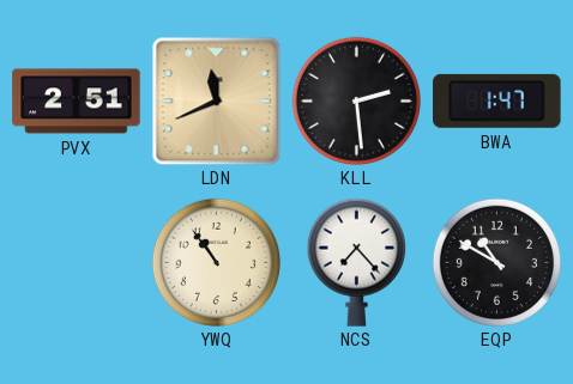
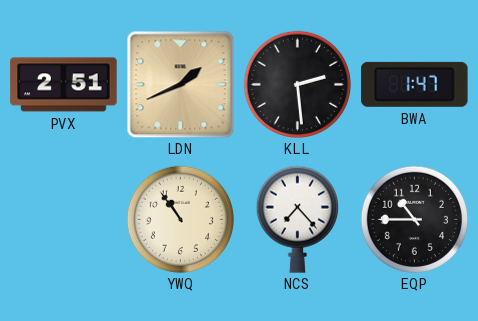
LDN: 11:41 -> 1:41 (180, 84)
EQP: 10:50 -> 10:45 (414, 219)
